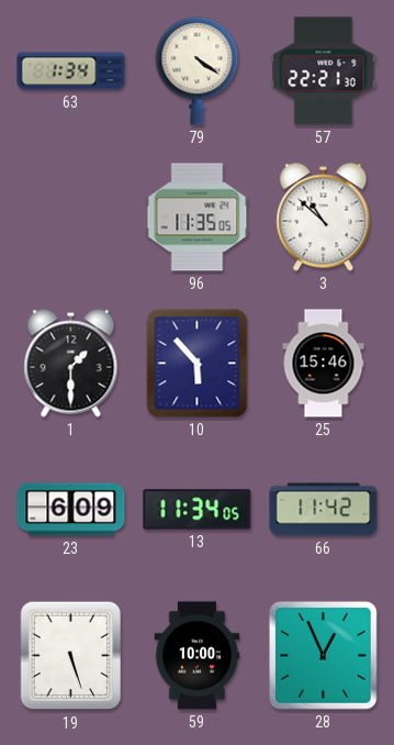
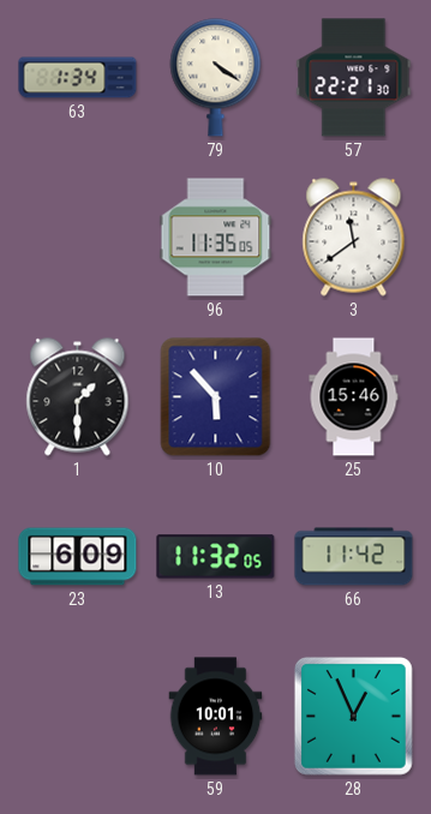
3: 10:52 -> 11:39 (354, 238)
13: 11:34 -> 11:32 (216, 557)
19: 5:27 -> none (71, 656)
59: 10:00 -> 10:01 (216, 717)
